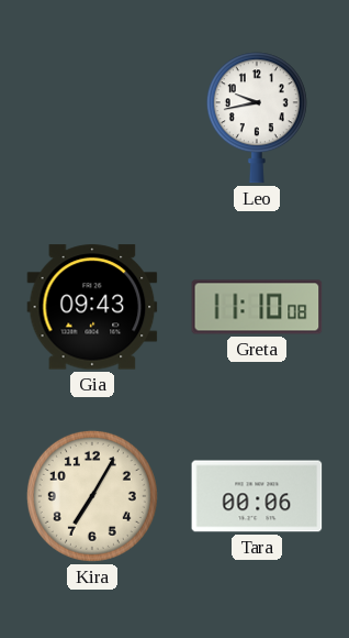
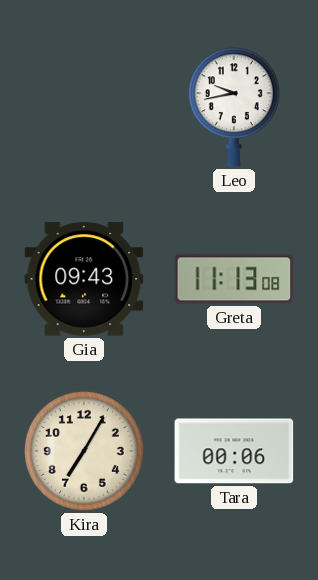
Greta: 11:10 -> 11:13 (234, 279)
